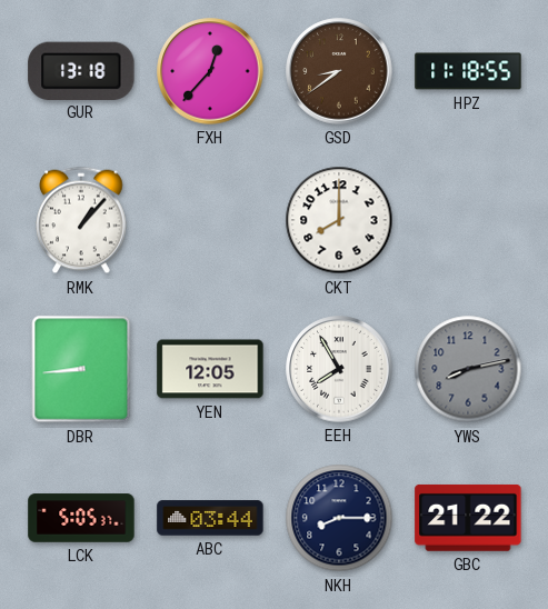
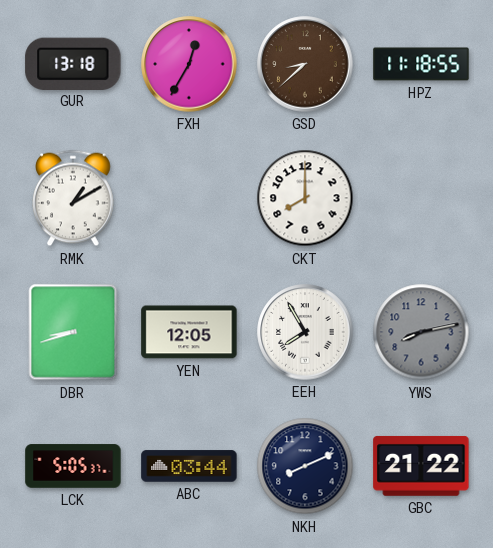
FXH: 12:37 -> 12:35 (189, 64)
GSD: 8:39 -> 8:38 (305, 64)
RMK: 1:07 -> 1:10 (73, 198)
DBR: 8:44 -> 8:42 (73, 332)
NKH: 8:15 -> 8:11 (305, 466)
